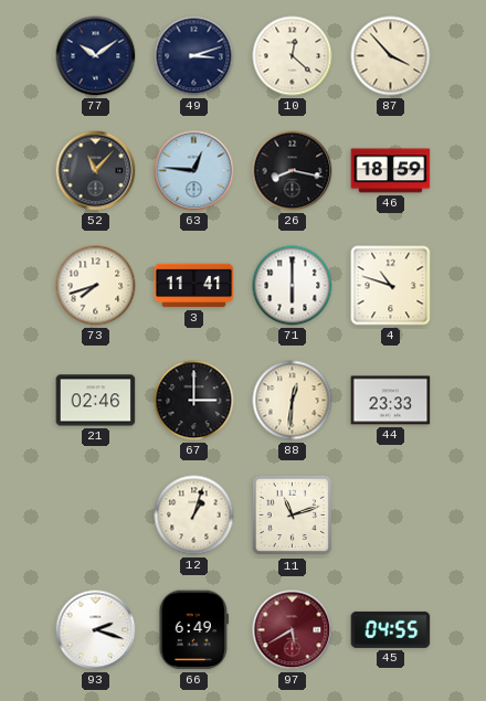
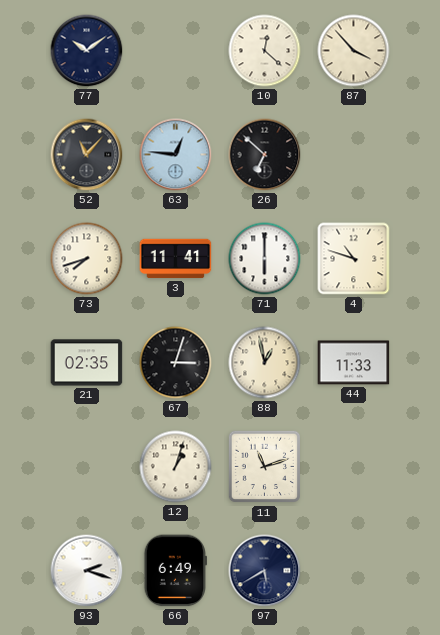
49: 3:12 -> none (194, 56)
26: 8:17 -> 6:52 (265, 155)
46: 18:59 -> none (391, 171)
21: 02:46 -> 02:35 (87, 363)
67: 3:00 -> 3:03 (176, 363)
88: 12:31 -> 12:58 (265, 363)
44: 23:33 -> 11:33 (354, 363)
97 dial: burgundy -> navy (265, 571)
45: 04:55 -> none (391, 629)
